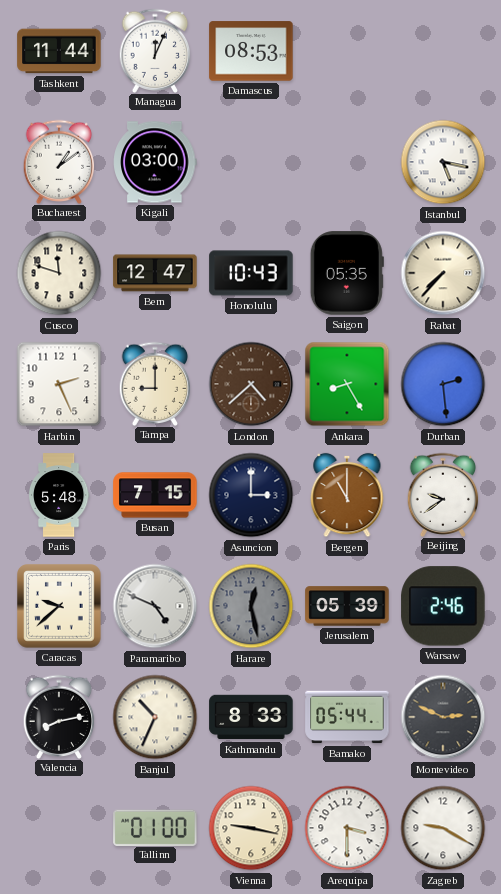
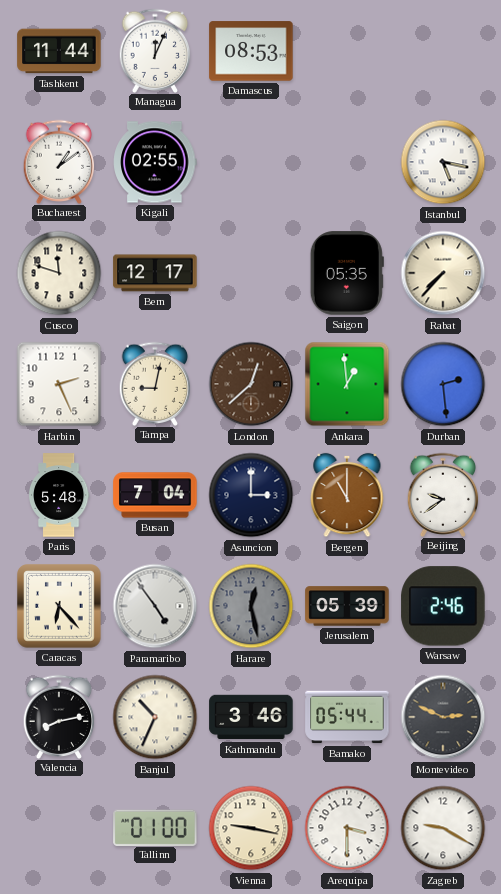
Kigali: 03:00 -> 02:55 (155, 162)
Bern: 12:47 -> 12:17 (155, 273)
Honolulu: 10:43 -> none (251, 273)
Tampa: 9:00 -> 9:02 (155, 383)
London: 4:38 -> 12:38 (251, 384)
Ankara: 8:25 -> 12:59 (347, 384)
Busan: 7:15 -> 7:04 (155, 495)
Caracas: 9:38 -> 6:23 (60, 607)
Paramaribo: 4:49 -> 4:54 (155, 606)
Kathmandu: 8:33 -> 3:46 (251, 717)
